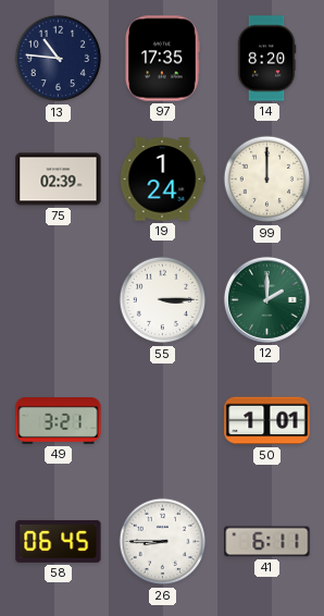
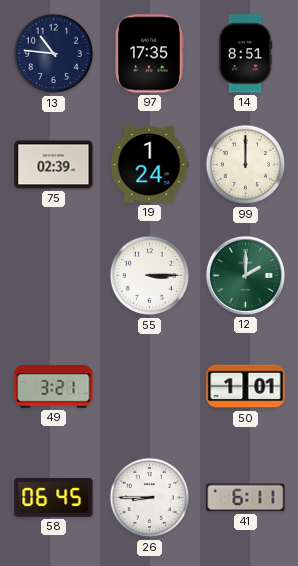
14: 8:20 -> 8:51 (245, 54)
